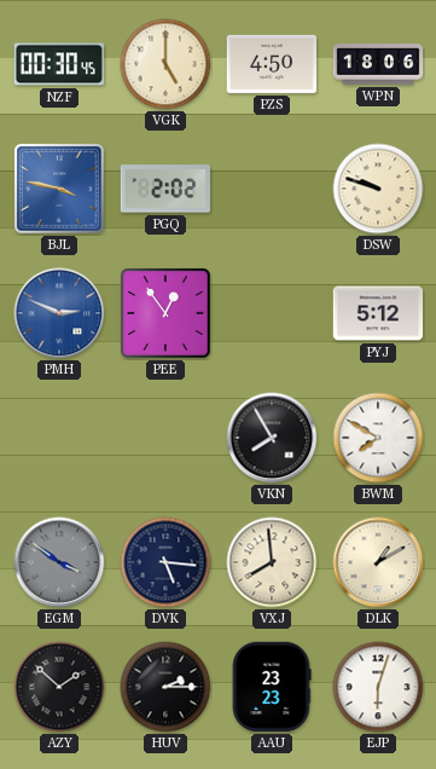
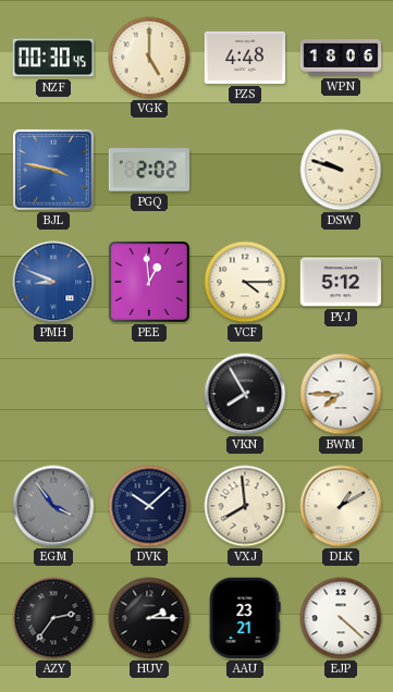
PZS: 4:50 -> 4:48 (245, 58)
PMH: 2:49 -> 8:49 (53, 282)
PEE: 12:54 -> 12:59 (149, 282)
VCF: none -> 4:15 (245, 282)
BWM: 7:50 -> 7:45 (341, 394)
EGM: 3:51 -> 3:54 (53, 506)
DVK: 5:16 -> 10:08 (149, 506)
AZY: 1:52 -> 2:36 (53, 618)
AAU: 23:23 -> 23:21 (245, 618)
EJP: 6:03 -> 4:22 (341, 618)
